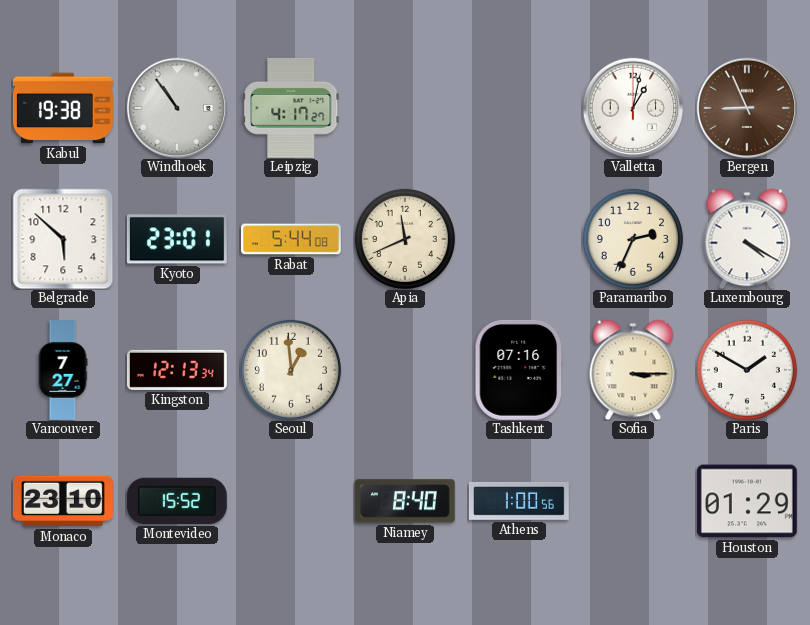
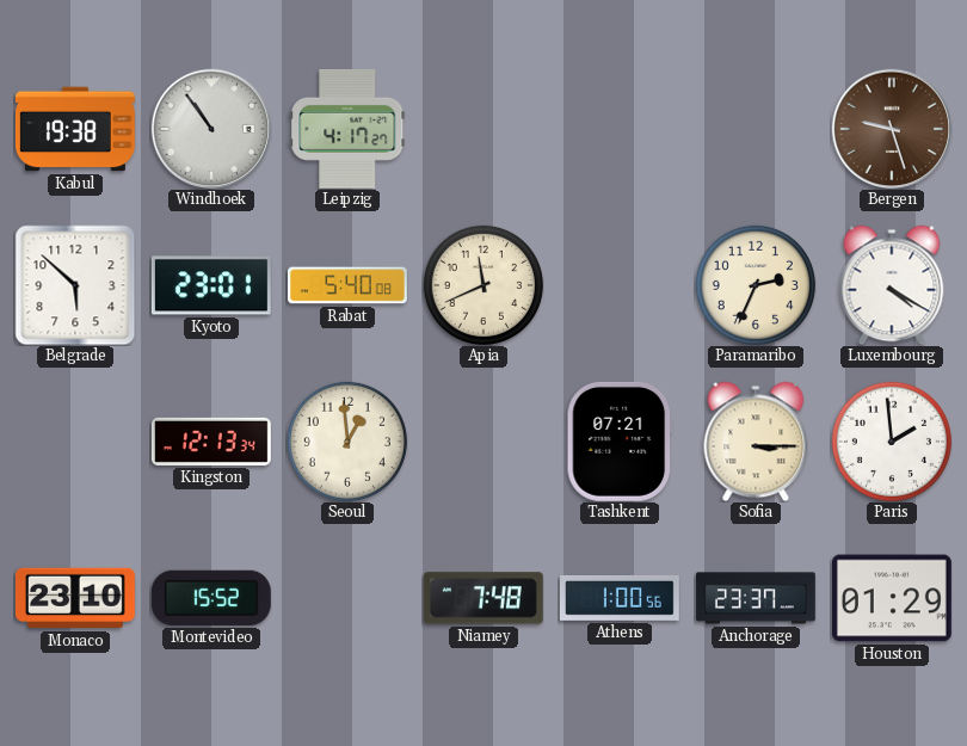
Valletta: 1:02 -> none (633, 108)
Bergen: 8:56 -> 9:27 (892, 129)
Rabat: 5:44 -> 5:40 (349, 285)
Vancouver: 7:27 -> none (63, 371)
Tashkent: 07:16 -> 07:21 (618, 442)
Paris: 1:50 -> 1:59 (892, 442)
Niamey: 8:40 -> 7:48 (483, 598)
Anchorage: none -> 23:37 (756, 598)
